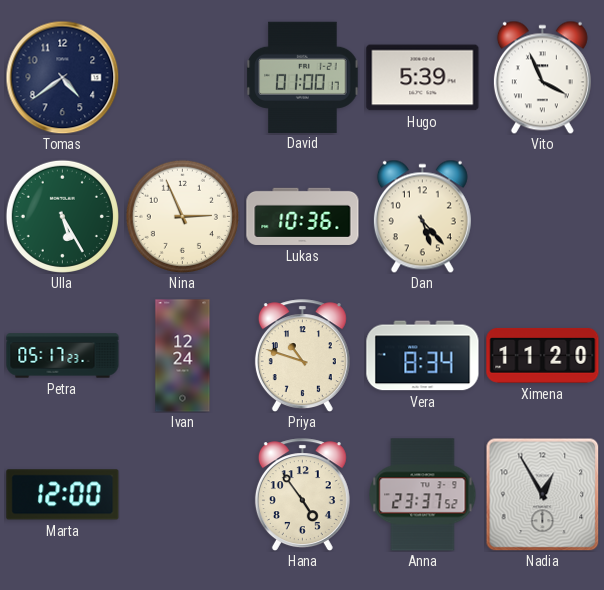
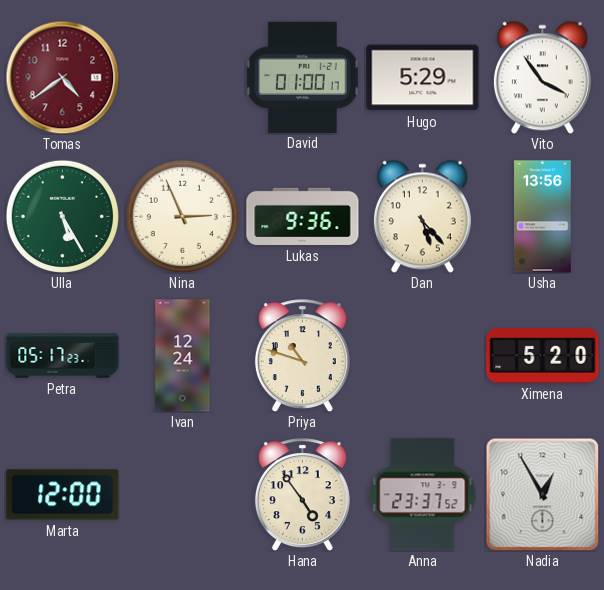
Tomas dial: navy -> burgundy (62, 77)
Hugo: 5:39 -> 5:29 (423, 78)
Vito: 3:56 -> 3:54 (542, 77)
Lukas: 10:36 -> 9:36 (303, 216)
Usha: none -> 13:56 (543, 217)
Vera: 8:34 -> none (423, 356)
Ximena: 11:20 -> 5:20 (543, 355)
